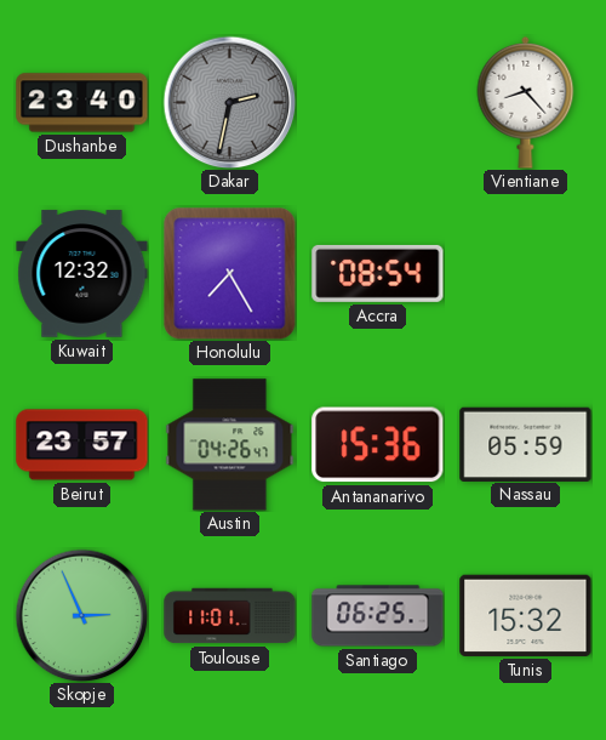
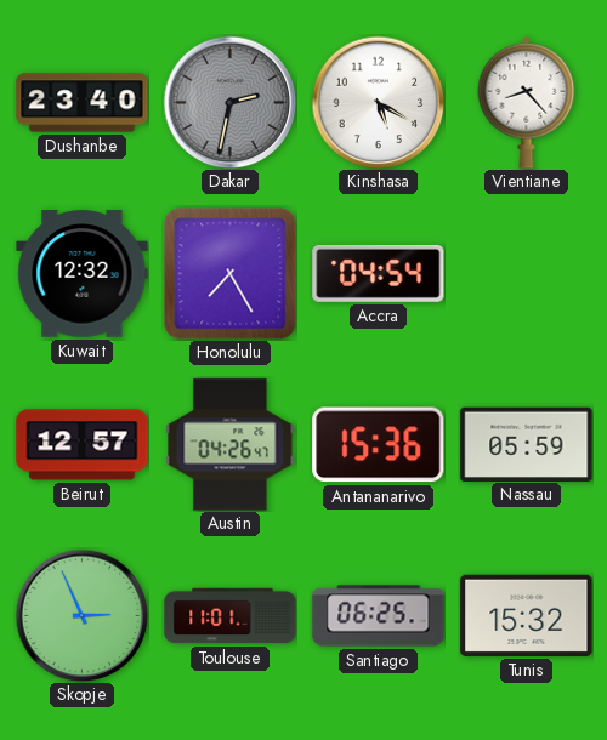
Kinshasa: none -> 5:20 (378, 102)
Accra: 08:54 -> 04:54 (379, 273)
Beirut: 23:57 -> 12:57 (83, 445)
